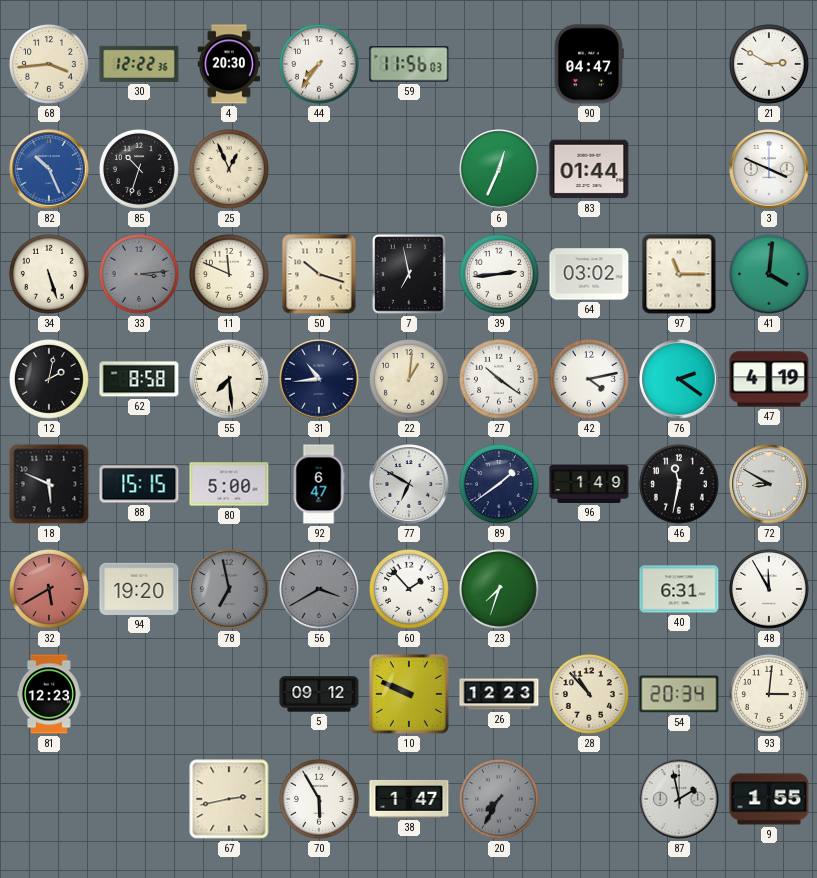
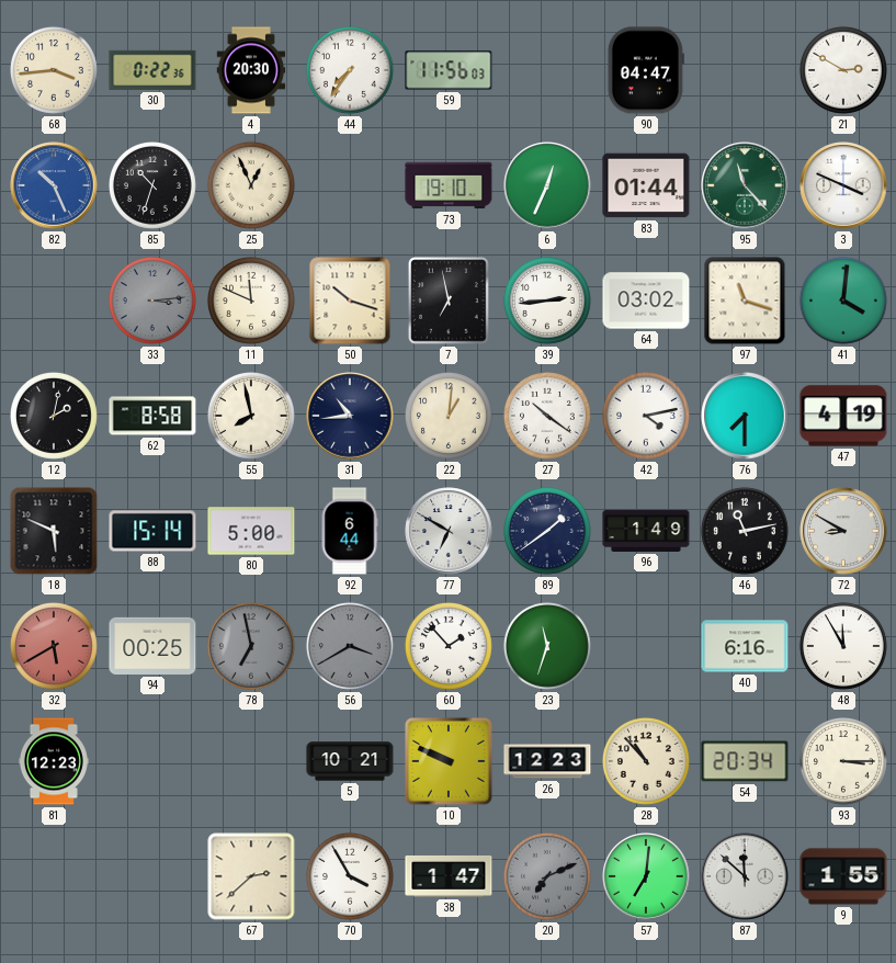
30: 12:22 -> 0:22 (152, 70)
73: none -> 19:10 (449, 185)
95: none -> 11:23 (745, 185)
34: 5:27 -> none (49, 274)
97: 11:15 -> 11:18 (745, 301)
55: 7:29 -> 7:58 (251, 416)
76: 2:21 -> 7:30 (745, 416)
88: 15:15 -> 15:14 (152, 531)
92: 6:47 -> 6:44 (350, 531)
46: 11:32 -> 11:13 (745, 531)
94: 19:20 -> 00:25 (152, 646)
23: 7:33 -> 11:33 (547, 646)
40: 6:31 -> 6:16 (745, 646)
5: 09:12 -> 10:21 (350, 761)
93: 3:01 -> 3:15 (843, 761)
67: 2:43 -> 2:38 (251, 876)
70: 5:55 -> 3:55 (350, 876)
20: 7:35 -> 7:11 (547, 876)
57: none -> 7:01 (646, 876)
87: 1:58 -> 11:52 (745, 876)
